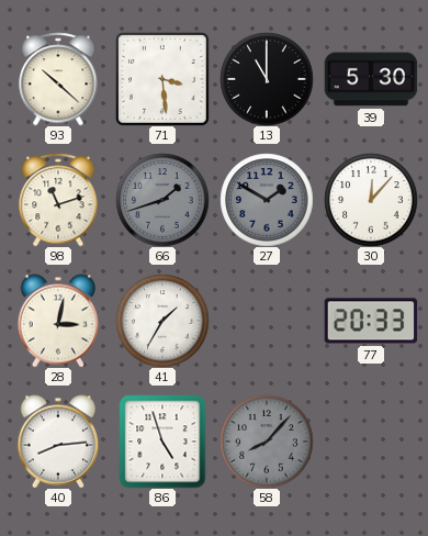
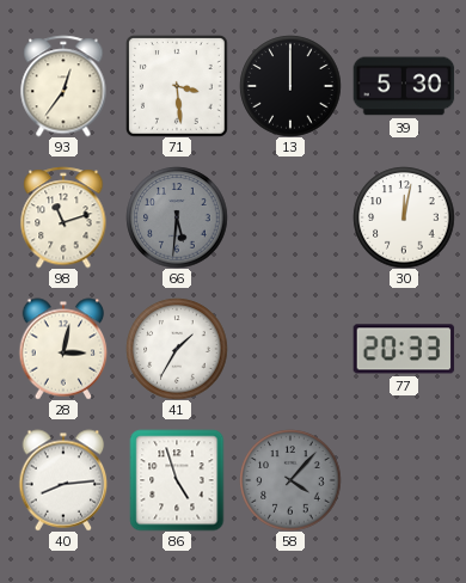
93: 10:22 -> 12:36 (63, 86)
13: 11:00 -> 12:00 (290, 86)
66: 1:42 -> 5:31 (177, 217)
27: 1:50 -> none (267, 200)
30: 12:07 -> 12:02 (404, 217)
58: 8:07 -> 4:07 (290, 480)
